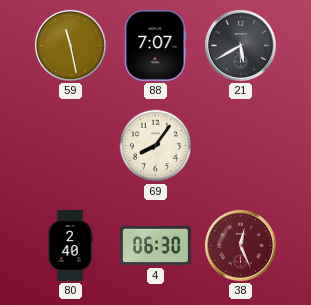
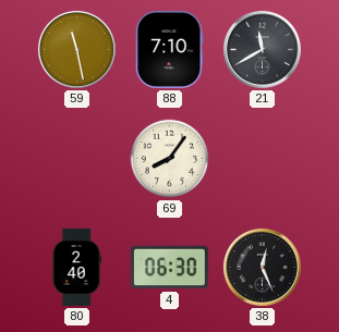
88: 7:07 -> 7:10 (170, 49)
21: 5:40 -> 11:40 (262, 49)
38 dial: burgundy -> black (262, 267)
